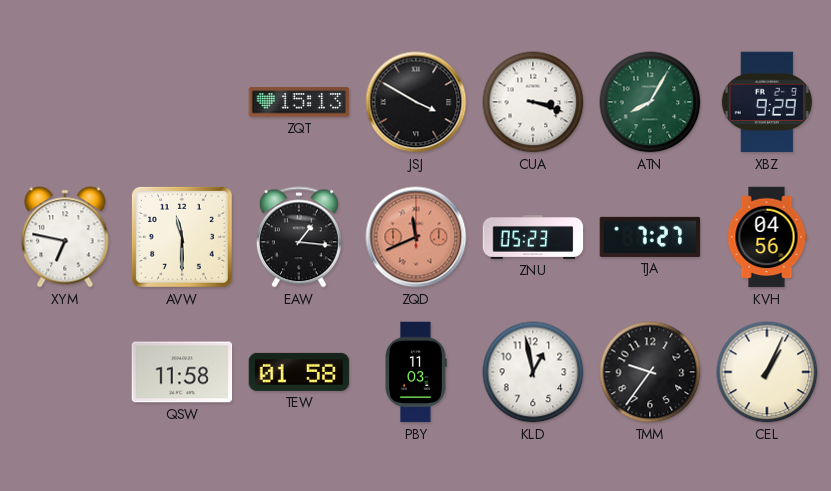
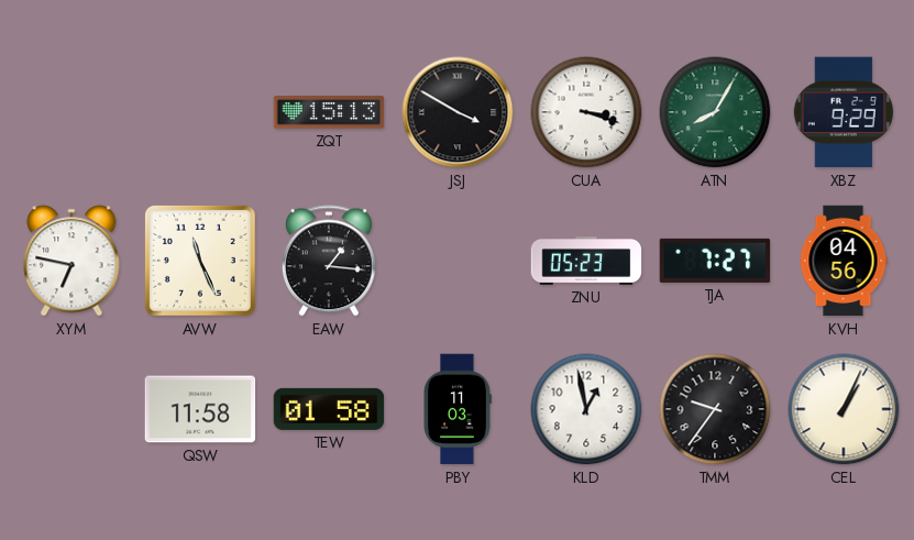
AVW: 11:30 -> 11:26 (200, 261)
ZQD: 11:41 -> none (416, 237)
